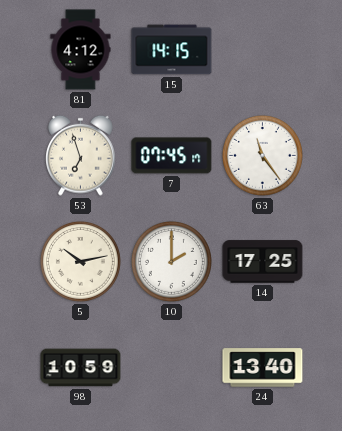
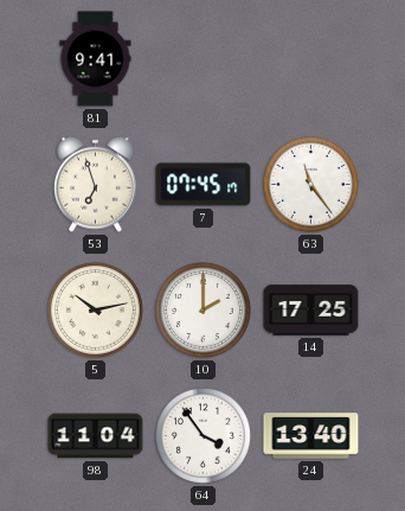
81: 4:12 -> 9:41 (96, 59)
15: 14:15 -> none (172, 50)
98: 10:59 -> 11:04 (96, 436)
64: none -> 3:54 (202, 435)
